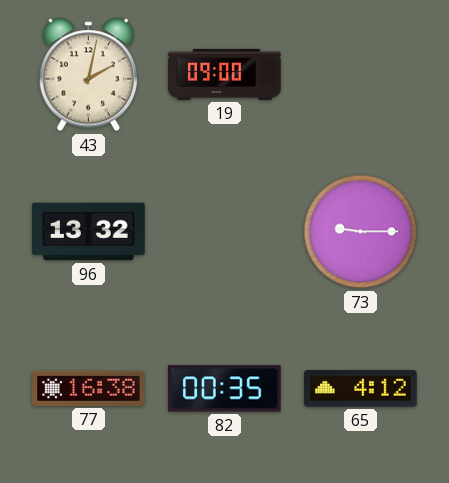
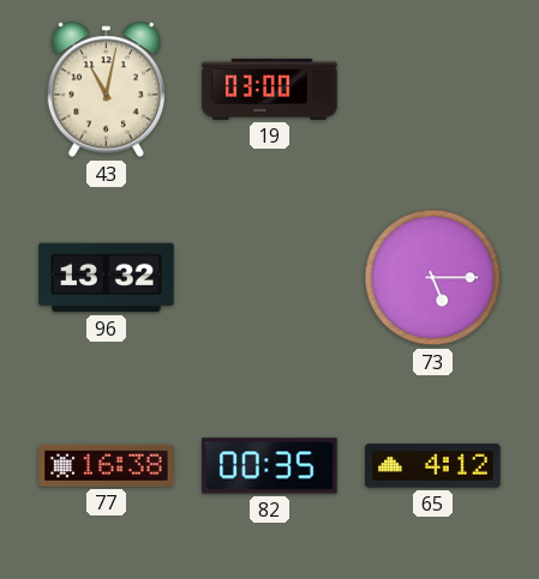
43: 2:02 -> 11:02 (107, 90)
19: 09:00 -> 03:00 (270, 89)
73: 9:15 -> 5:15 (433, 278)
